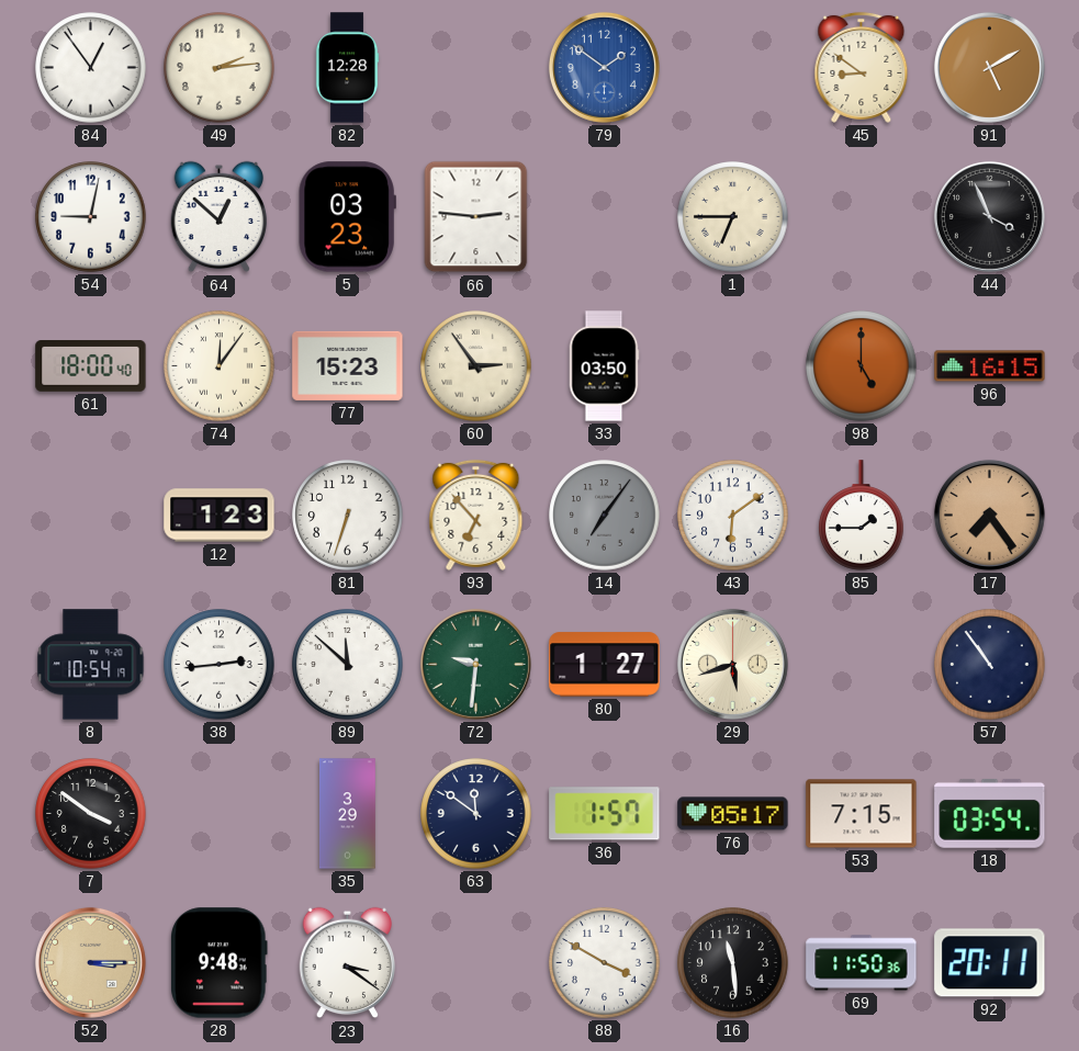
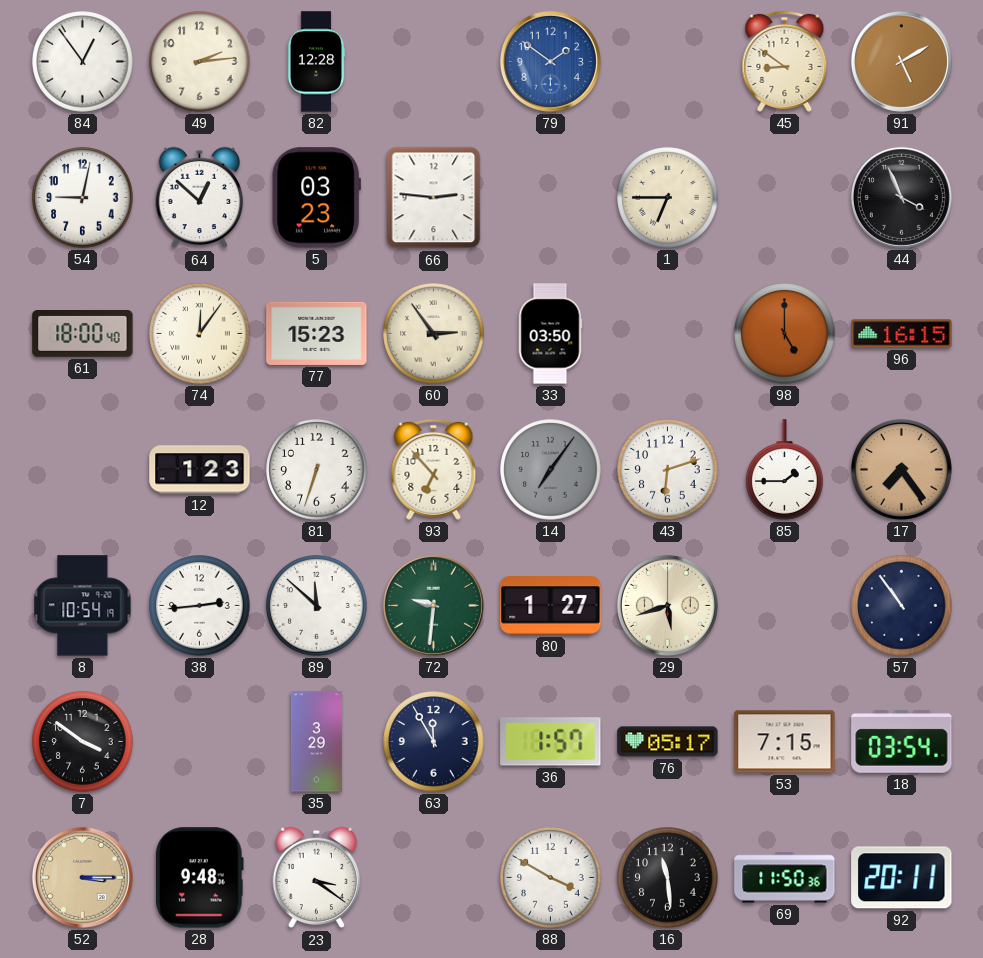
43: 6:09 -> 6:12 (668, 470)
63: 11:51 -> 11:55 (434, 742)
